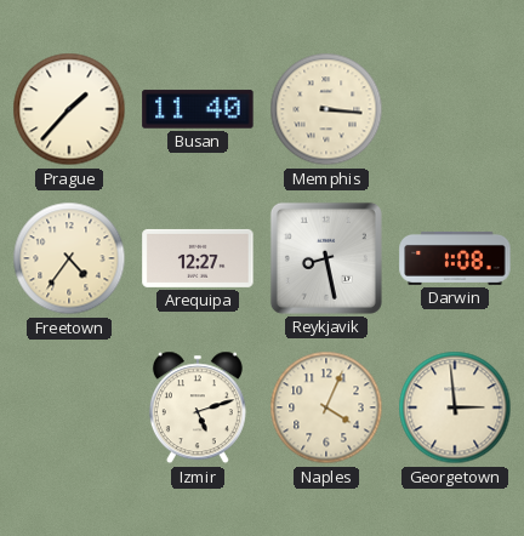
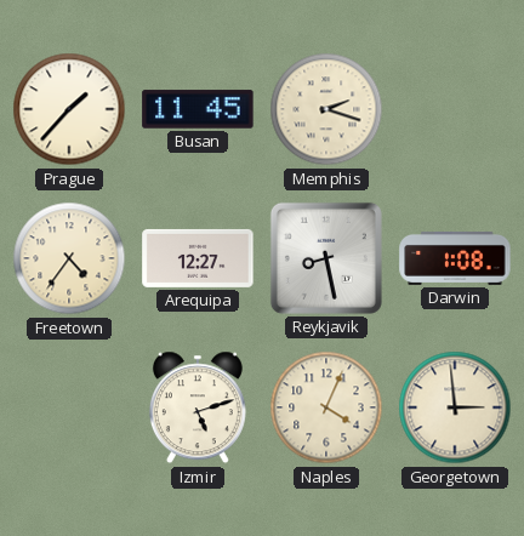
Busan: 11:40 -> 11:45 (198, 109)
Memphis: 3:16 -> 2:18 (326, 109)
